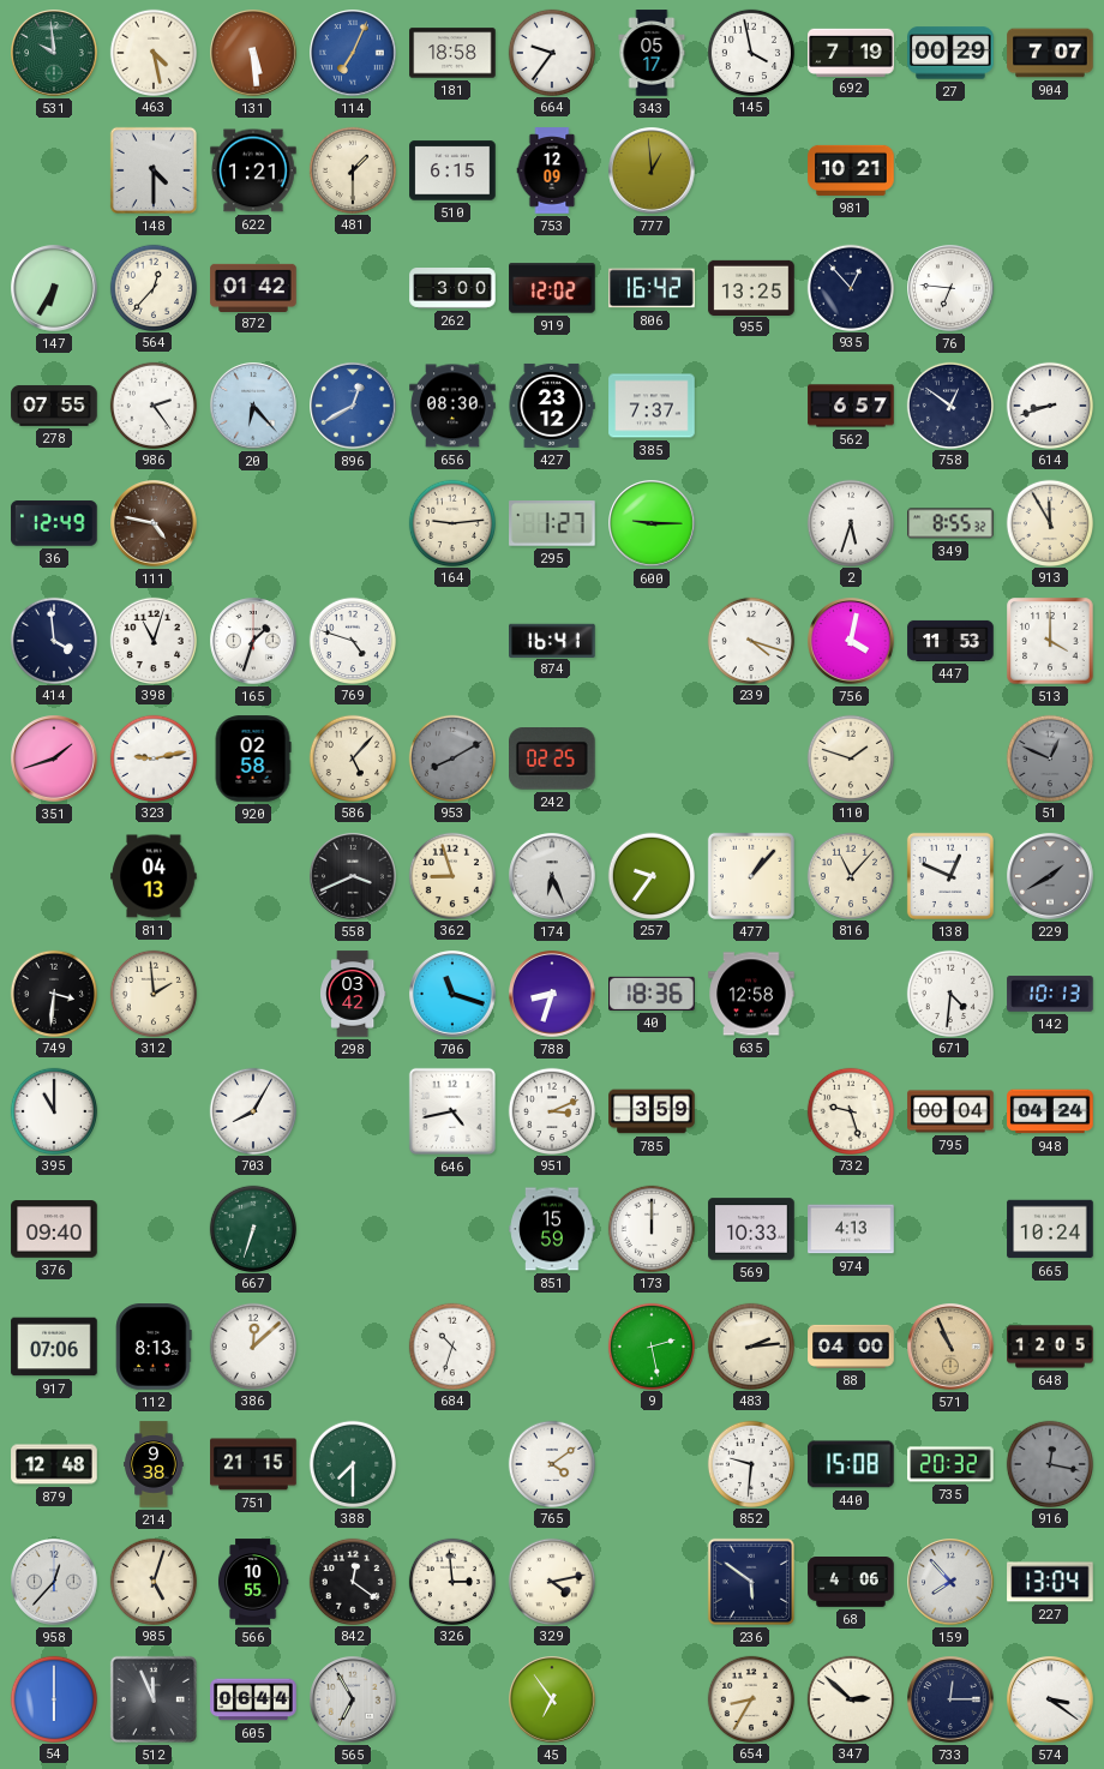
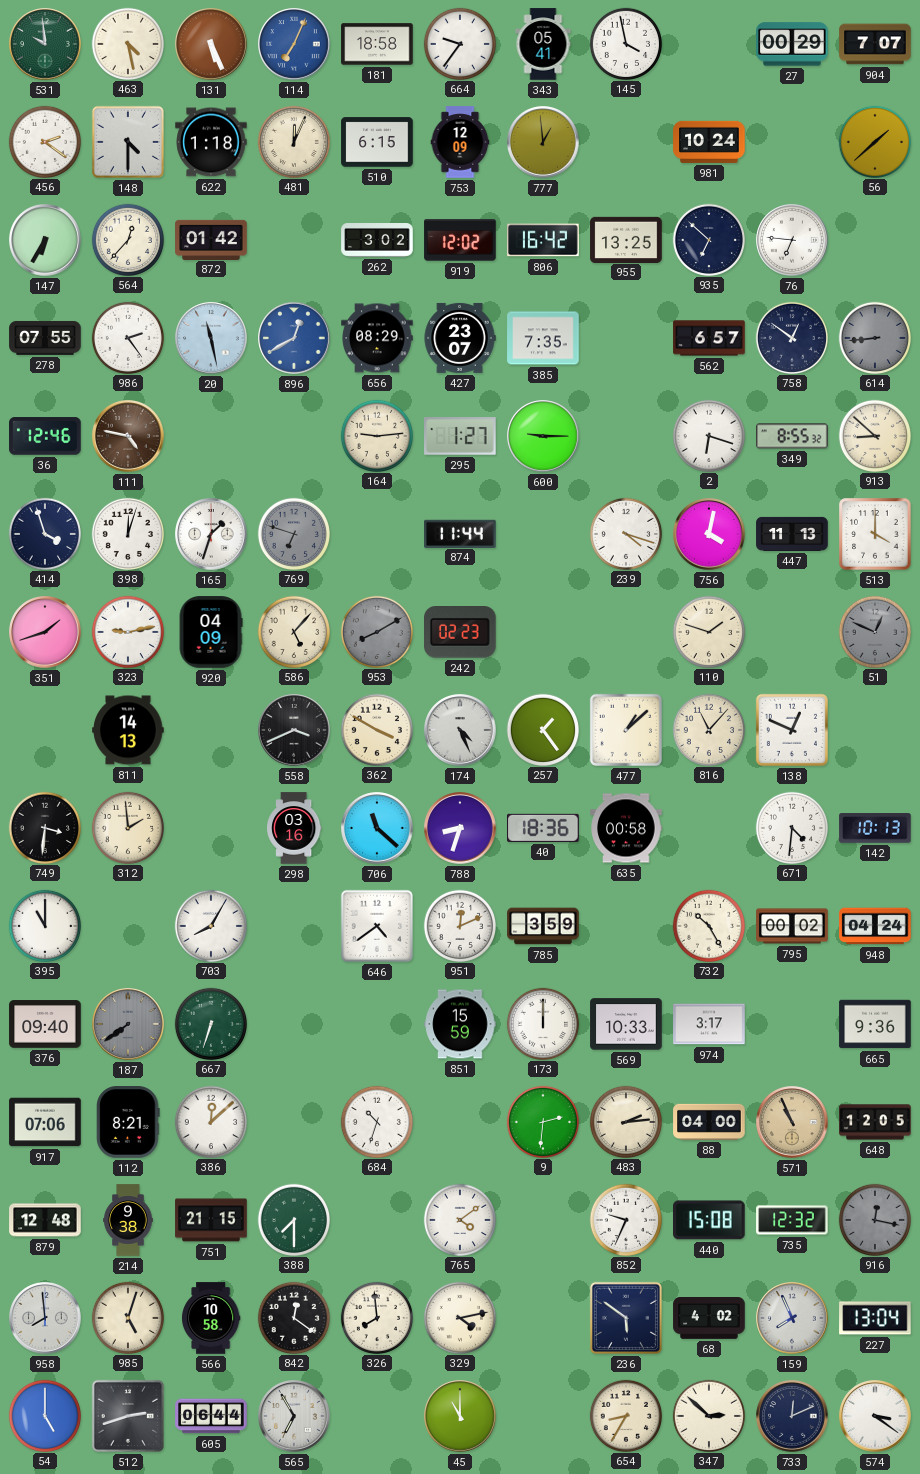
131: 5:29 -> 5:26 (211, 44)
343: 05:17 -> 05:41 (543, 44)
692: 7:19 -> none (851, 52)
456: none -> 2:21 (44, 141)
622: 1:21 -> 1:18 (211, 142)
481: 1:30 -> 12:04 (293, 141)
981: 10:21 -> 10:24 (709, 142)
56: none -> 1:38 (874, 141)
262: 3:00 -> 3:02 (377, 241)
935: 12:53 -> 6:52 (708, 239)
20: 6:23 -> 11:28 (211, 338)
656: 08:30 -> 08:29 (377, 338)
427: 23:12 -> 23:07 (460, 338)
385: 7:37 -> 7:35 (543, 338)
614: 8:42 -> 8:44 (874, 337)
614 dial: white -> grey (874, 337)
36: 12:49 -> 12:46 (45, 436)
2: 5:33 -> 6:18 (708, 435)
913: 11:55 -> 8:52 (874, 435)
414: 3:59 -> 3:57 (44, 533)
398: 11:03 -> 12:03 (127, 533)
769: 4:48 -> 6:48 (293, 533)
769 dial: white -> grey (293, 533)
874: 16:41 -> 11:44 (460, 533)
447: 11:53 -> 11:13 (792, 534)
920: 02:58 -> 04:09 (211, 632)
242: 02:25 -> 02:23 (461, 632)
811: 04:13 -> 14:13 (128, 730)
362: 8:57 -> 3:50 (376, 729)
174: 6:26 -> 4:26 (460, 730)
257: 9:36 -> 1:24 (542, 729)
477: 1:07 -> 1:08 (626, 730)
229: 1:40 -> none (1050, 876)
298: 03:42 -> 03:16 (294, 828)
706: 11:18 -> 11:22 (377, 828)
635: 12:58 -> 00:58 (626, 828)
646: 4:43 -> 4:39 (377, 926)
951: 3:11 -> 12:11 (459, 925)
732: 9:27 -> 10:25 (708, 925)
795: 00:04 -> 00:02 (792, 926)
187: none -> 7:39 (128, 1024)
974: 4:13 -> 3:17 (709, 1024)
665: 10:24 -> 9:36 (875, 1024)
112: 8:13 -> 8:21 (128, 1122)
9: 2:28 -> 2:31 (542, 1121)
852: 9:31 -> 9:34 (625, 1219)
735: 20:32 -> 12:32 (792, 1220)
958: 12:37 -> 7:59 (45, 1318)
566: 10:55 -> 10:58 (211, 1318)
326: 2:59 -> 7:59 (376, 1317)
68: 4:06 -> 4:02 (709, 1319)
159: 7:53 -> 7:56 (792, 1318)
54: 6:00 -> 5:00 (44, 1415)
512: 11:56 -> 2:42 (128, 1416)
45: 6:54 -> 11:00 (460, 1416)
733: 12:15 -> 12:11 (792, 1416)
